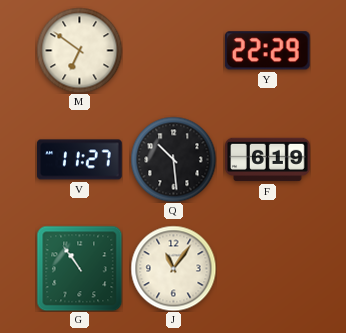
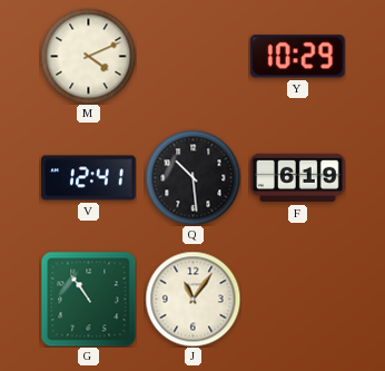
M: 6:51 -> 4:11 (88, 56)
Y: 22:29 -> 10:29 (297, 57)
V: 11:27 -> 12:41 (89, 178)
